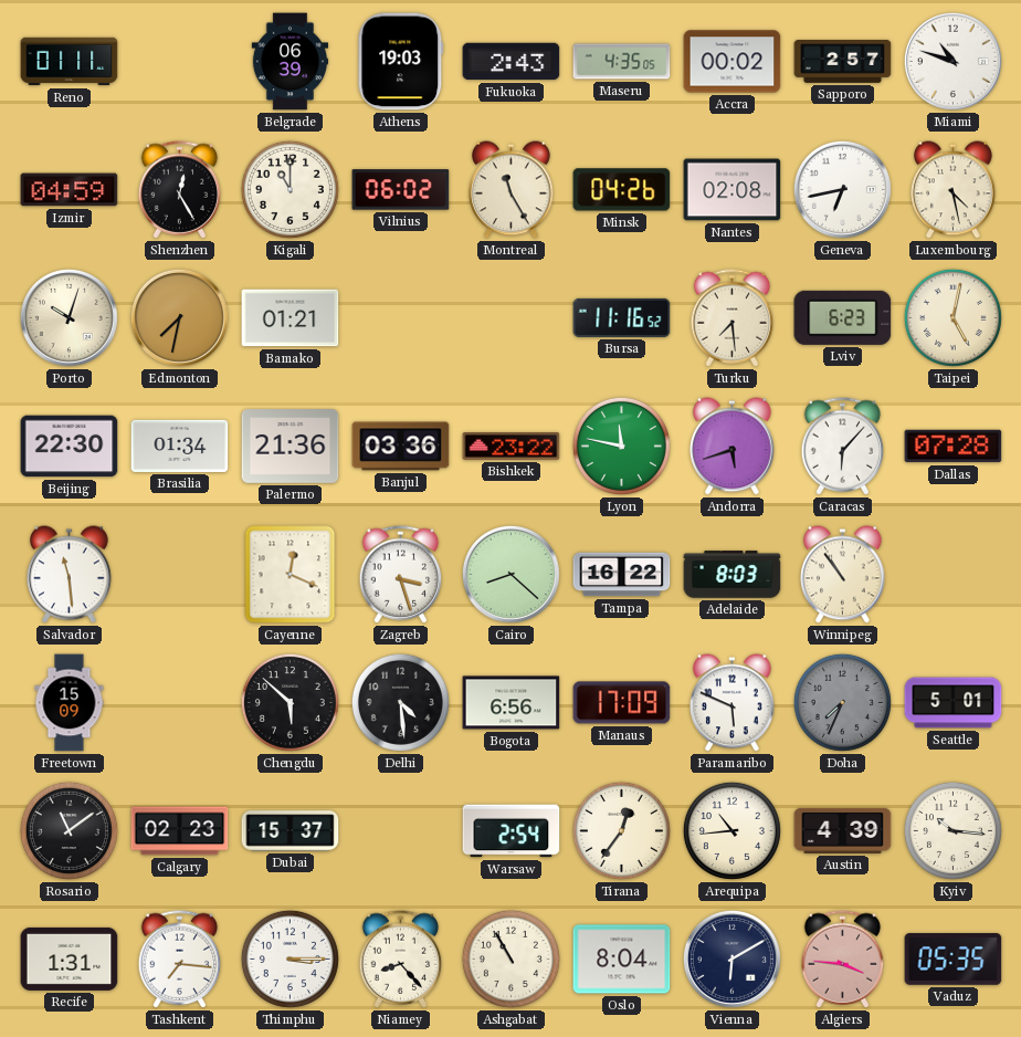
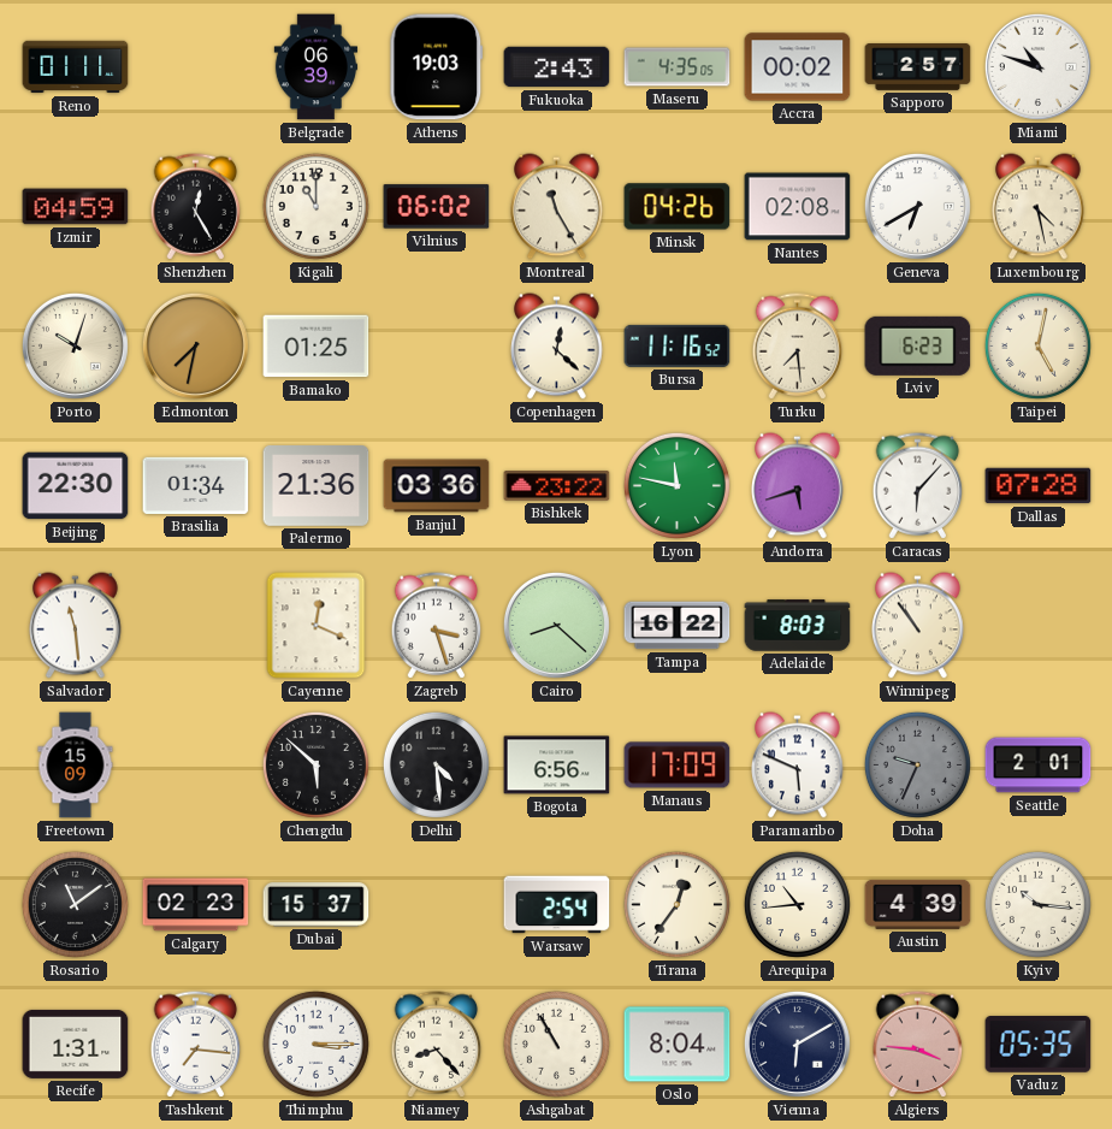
Geneva: 6:43 -> 6:40 (917, 206)
Bamako: 01:21 -> 01:25 (317, 347)
Copenhagen: none -> 12:22 (557, 347)
Doha: 7:34 -> 9:34 (917, 764)
Seattle: 5:01 -> 2:01 (1039, 766)
